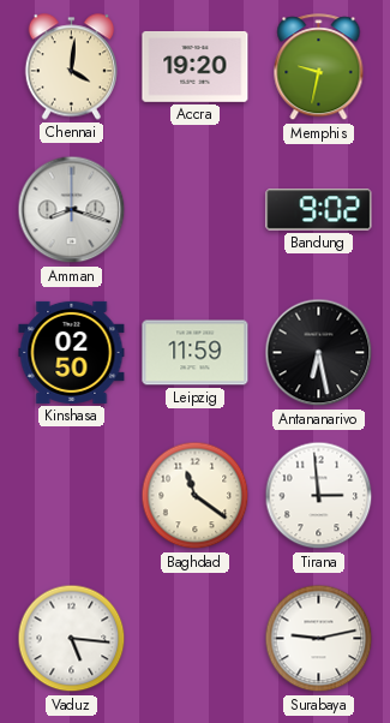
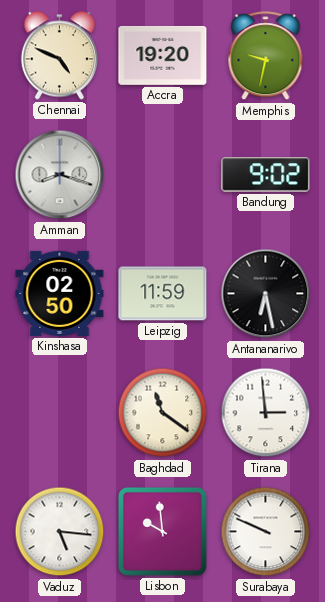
Chennai: 4:01 -> 4:49 (59, 56)
Lisbon: none -> 9:59 (162, 531)
Surabaya: 9:13 -> 9:49 (266, 532)
